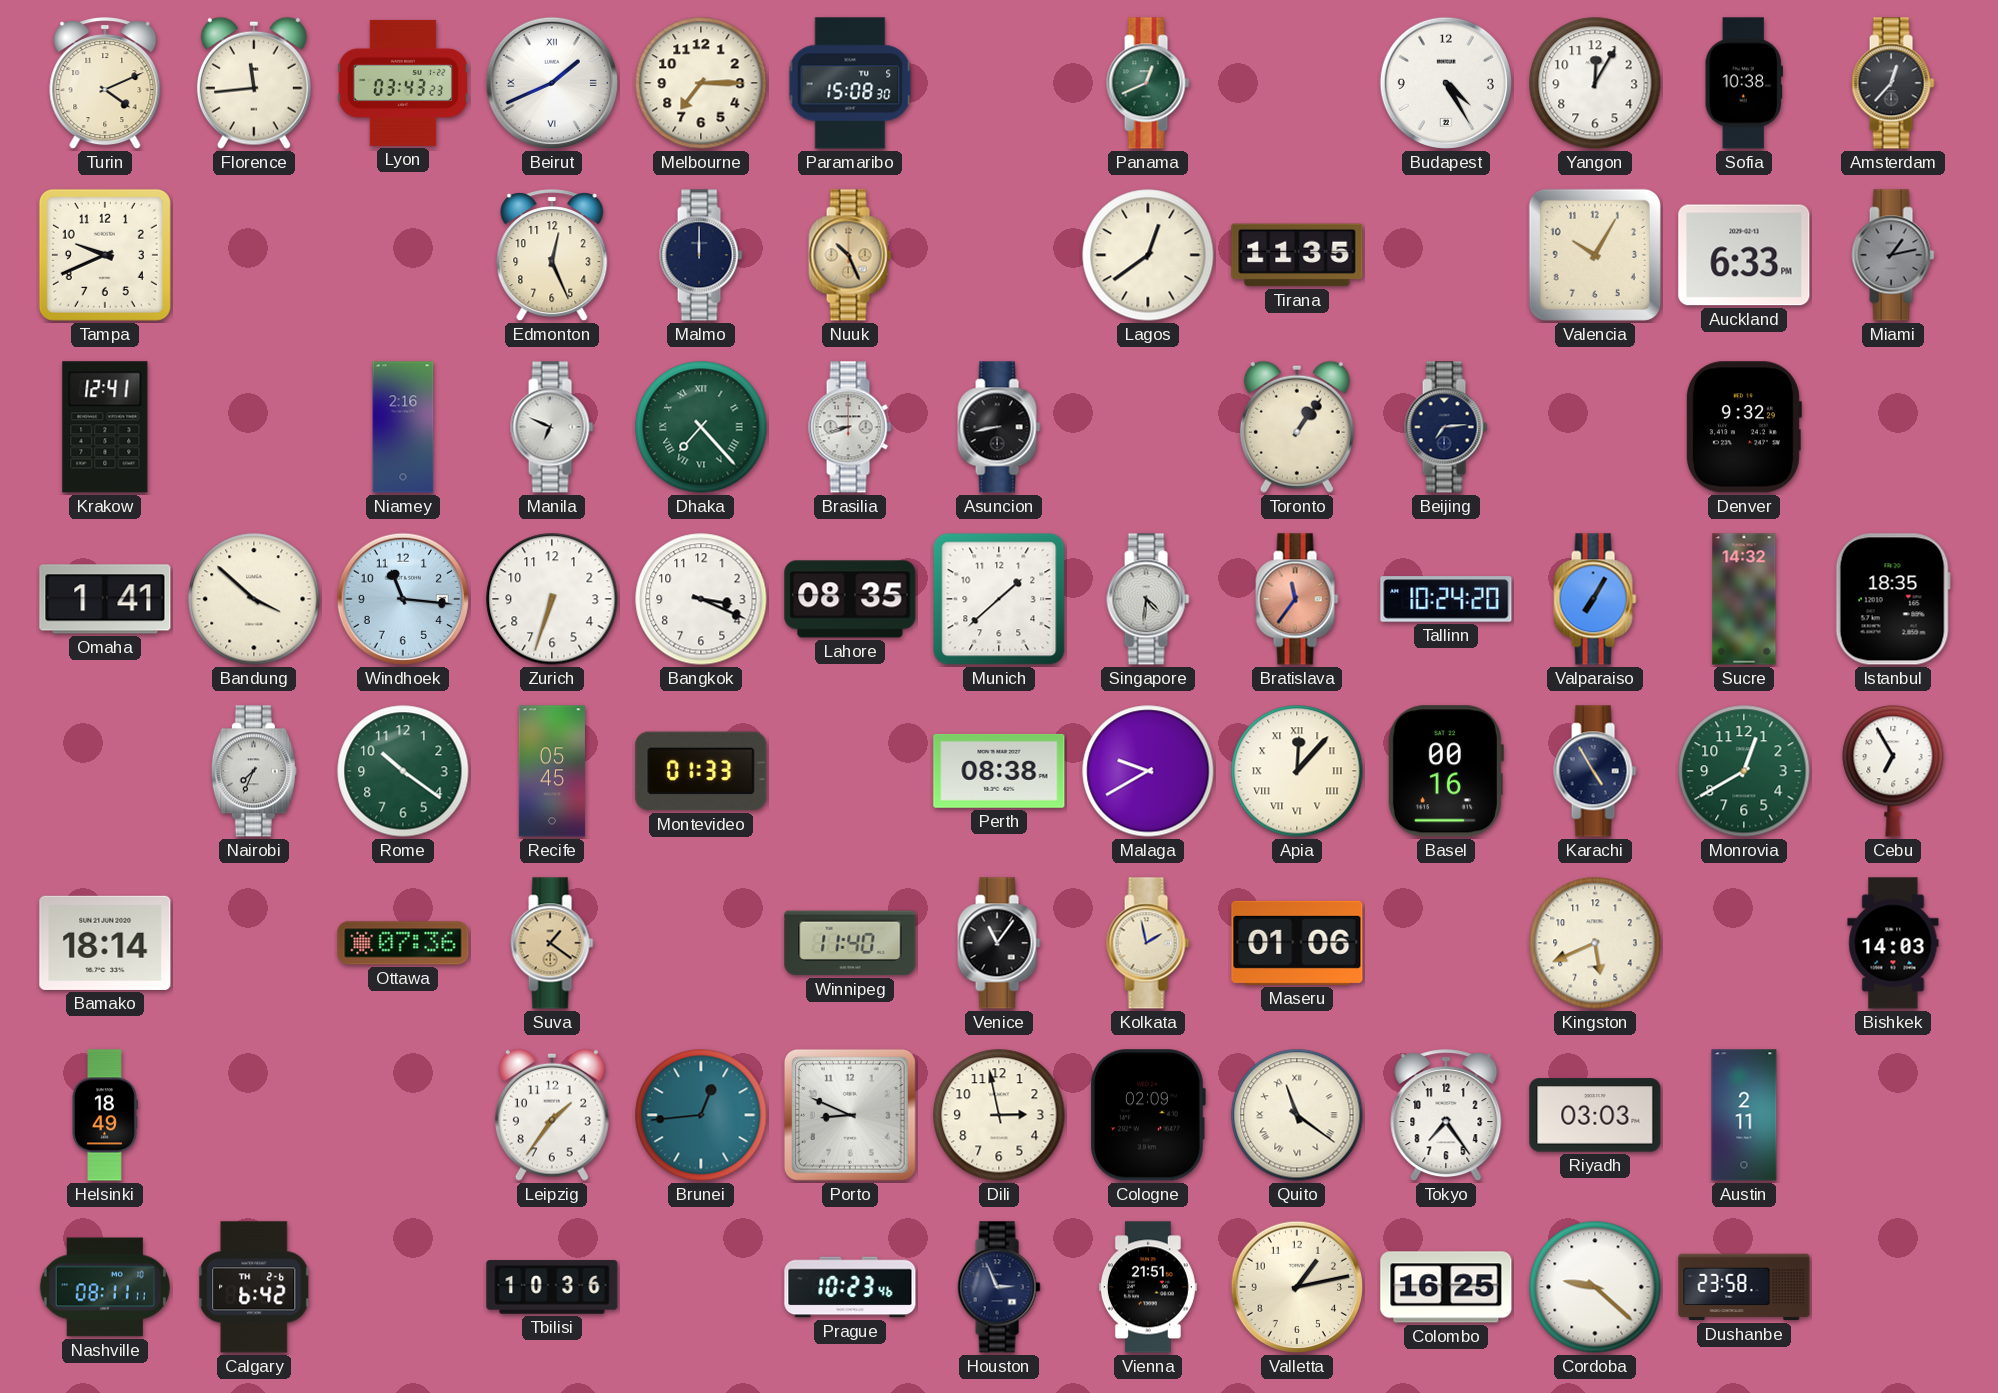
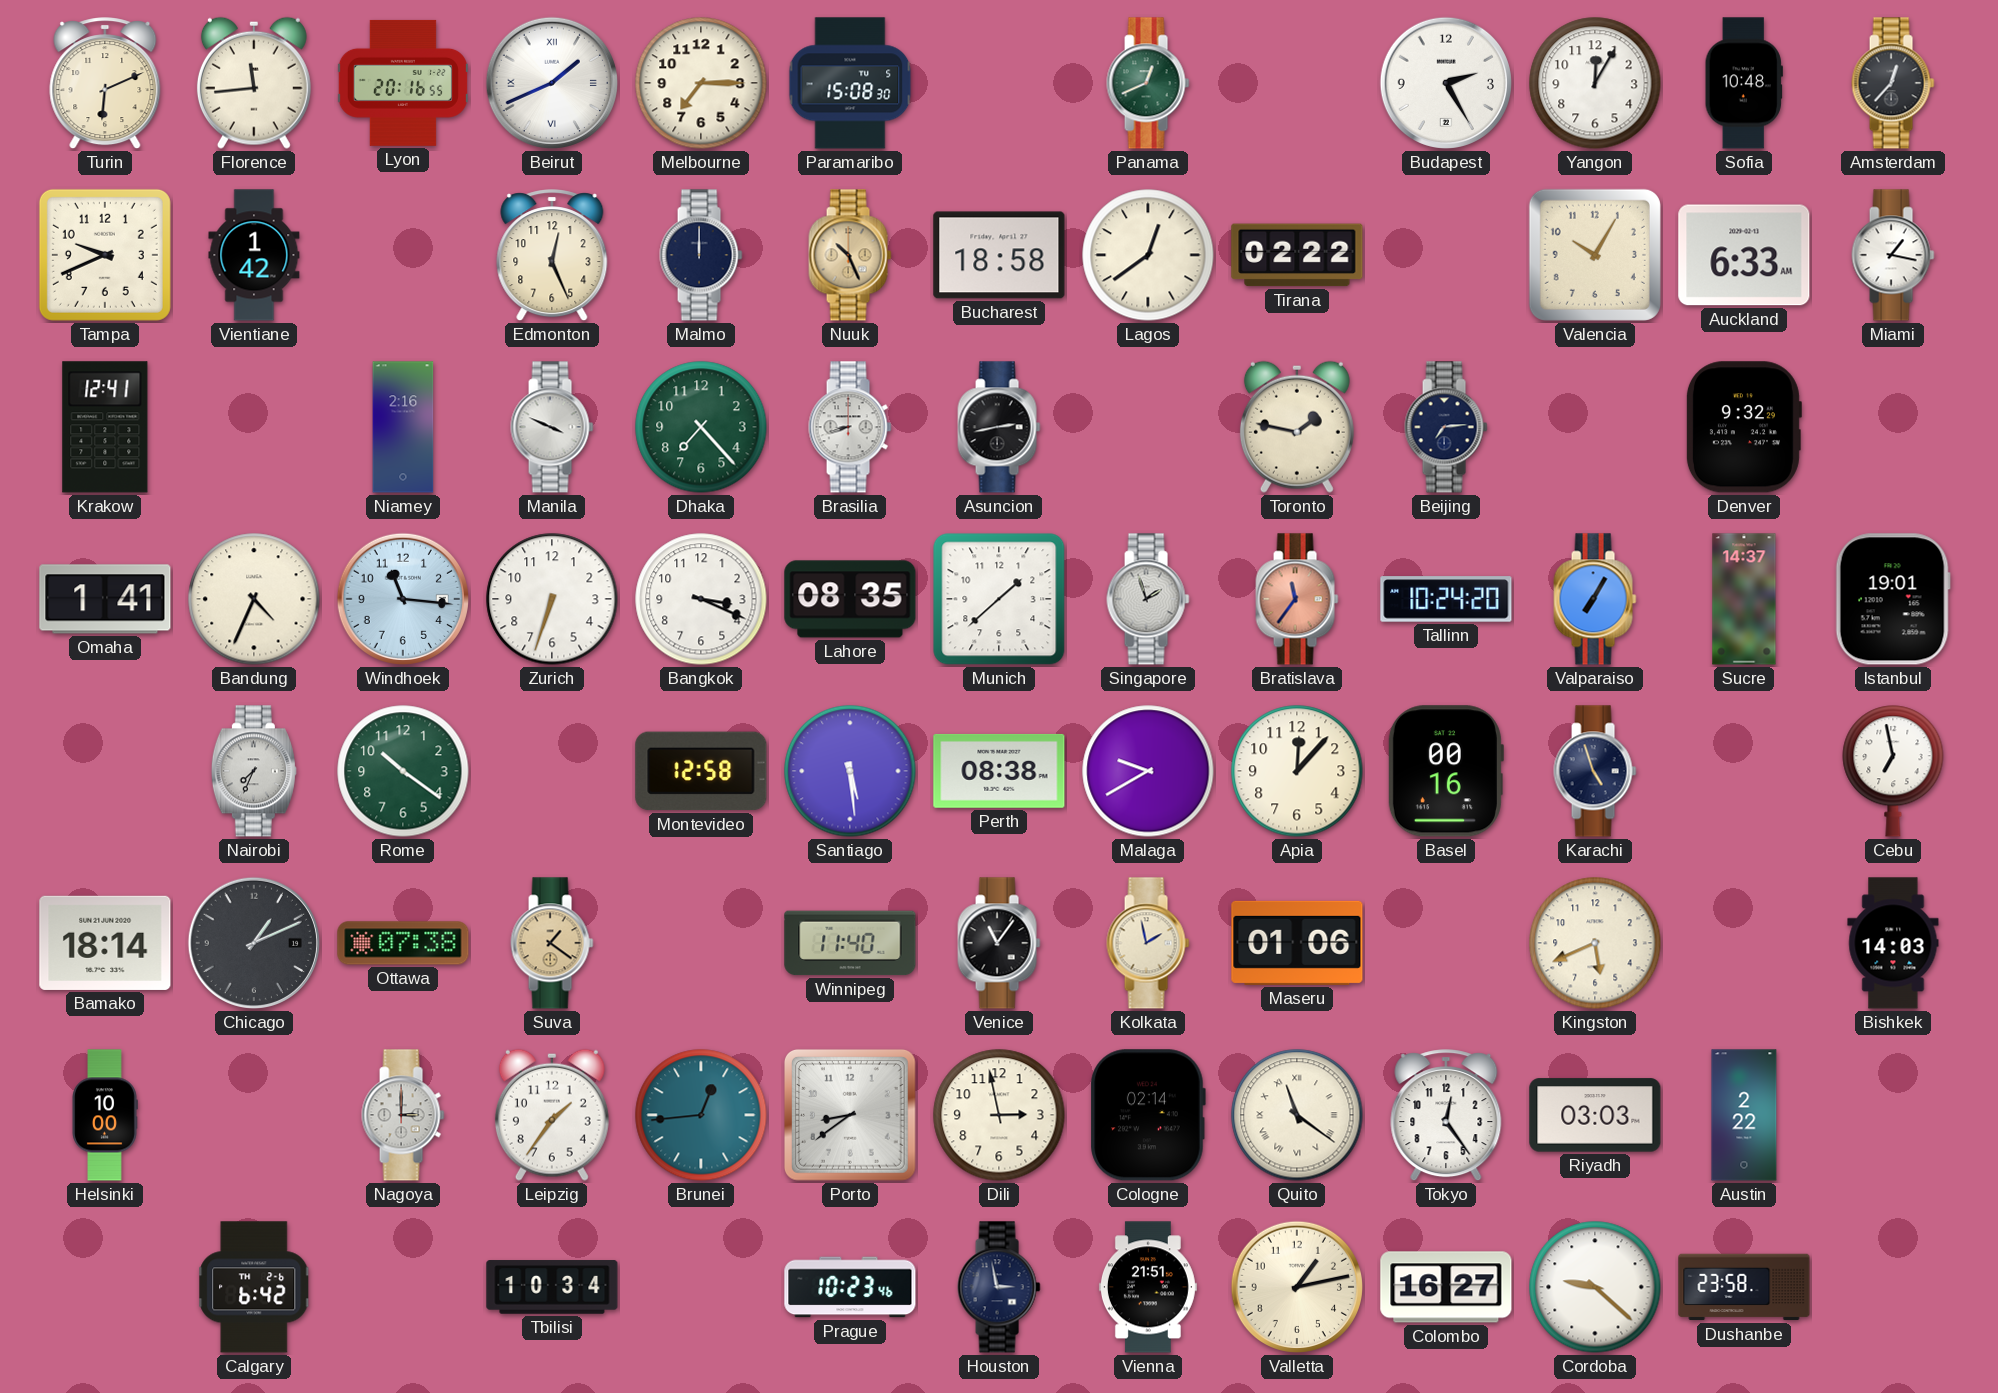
Turin: 4:11 -> 6:11 (105, 84)
Lyon: 03:43 -> 20:16 (403, 83)
Budapest: 4:25 -> 2:25 (1446, 83)
Sofia: 10:38 -> 10:48 (1744, 83)
Vientiane: none -> 1:42 (254, 255)
Bucharest: none -> 18:58 (999, 255)
Tirana: 11:35 -> 02:22 (1297, 255)
Auckland: 6:33 PM -> 6:33 AM (1744, 255)
Miami: 1:13 -> 1:17 (1893, 255)
Miami dial: grey -> white (1893, 255)
Manila: 6:49 -> 3:49 (552, 427)
Dhaka numerals: Roman -> Arabic (701, 427)
Asuncion: 8:43 -> 2:43 (999, 427)
Toronto: 1:06 -> 1:47 (1297, 427)
Bandung: 3:52 -> 4:34 (254, 599)
Singapore: 4:31 -> 1:57 (1148, 599)
Sucre: 14:32 -> 14:37 (1744, 599)
Istanbul: 18:35 -> 19:01 (1893, 599)
Recife: 05:45 -> none (552, 771)
Montevideo: 01:33 -> 12:58 (701, 771)
Santiago: none -> 5:29 (850, 771)
Apia numerals: Roman -> Arabic (1297, 771)
Karachi: 4:55 -> 4:57 (1595, 771)
Monrovia: 12:40 -> none (1744, 771)
Cebu: 6:55 -> 6:58 (1893, 771)
Chicago: none -> 1:11 (254, 943)
Ottawa: 07:36 -> 07:38 (403, 943)
Helsinki: 18:49 -> 10:00 (105, 1115)
Nagoya: none -> 3:00 (403, 1115)
Porto: 8:49 -> 8:39 (850, 1115)
Cologne: 02:09 -> 02:14 (1148, 1115)
Tokyo: 7:24 -> 12:24 (1446, 1116)
Austin: 2:11 -> 2:22 (1744, 1115)
Nashville: 08:11 -> none (105, 1287)
Tbilisi: 10:36 -> 10:34 (552, 1287)
Houston: 2:56 -> 2:58 (999, 1287)
Colombo: 16:25 -> 16:27 (1446, 1287)
